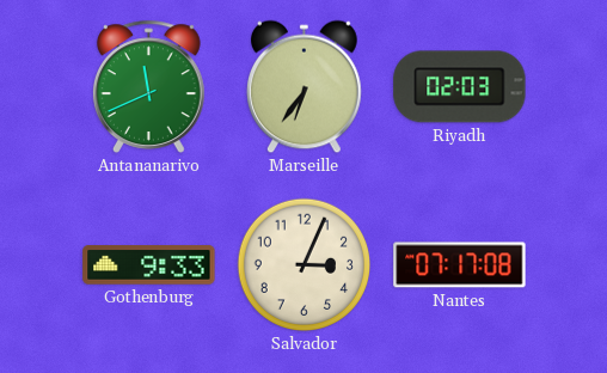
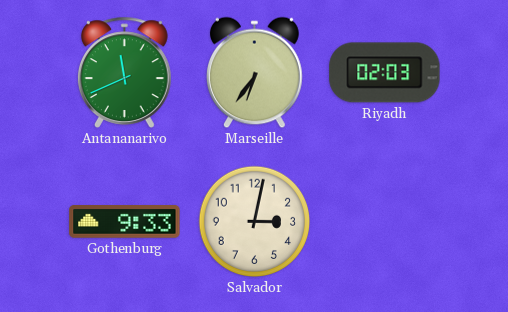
Salvador: 3:04 -> 3:02 (255, 222)
Nantes: 07:17 -> none (460, 265)
